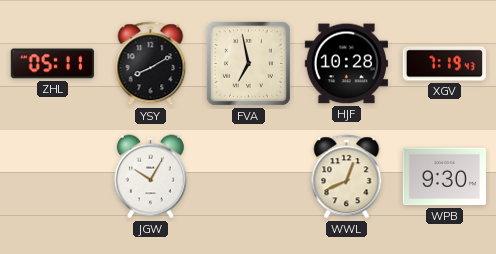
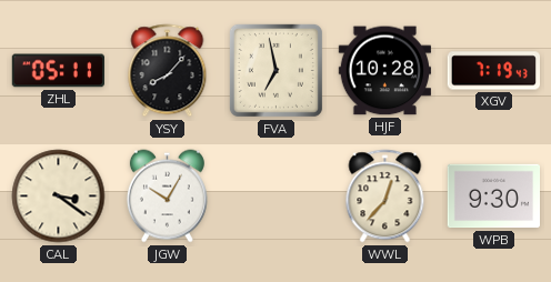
YSY: 8:10 -> 8:07 (168, 71)
CAL: none -> 3:21 (59, 197)
WWL: 12:41 -> 12:37 (385, 197)
